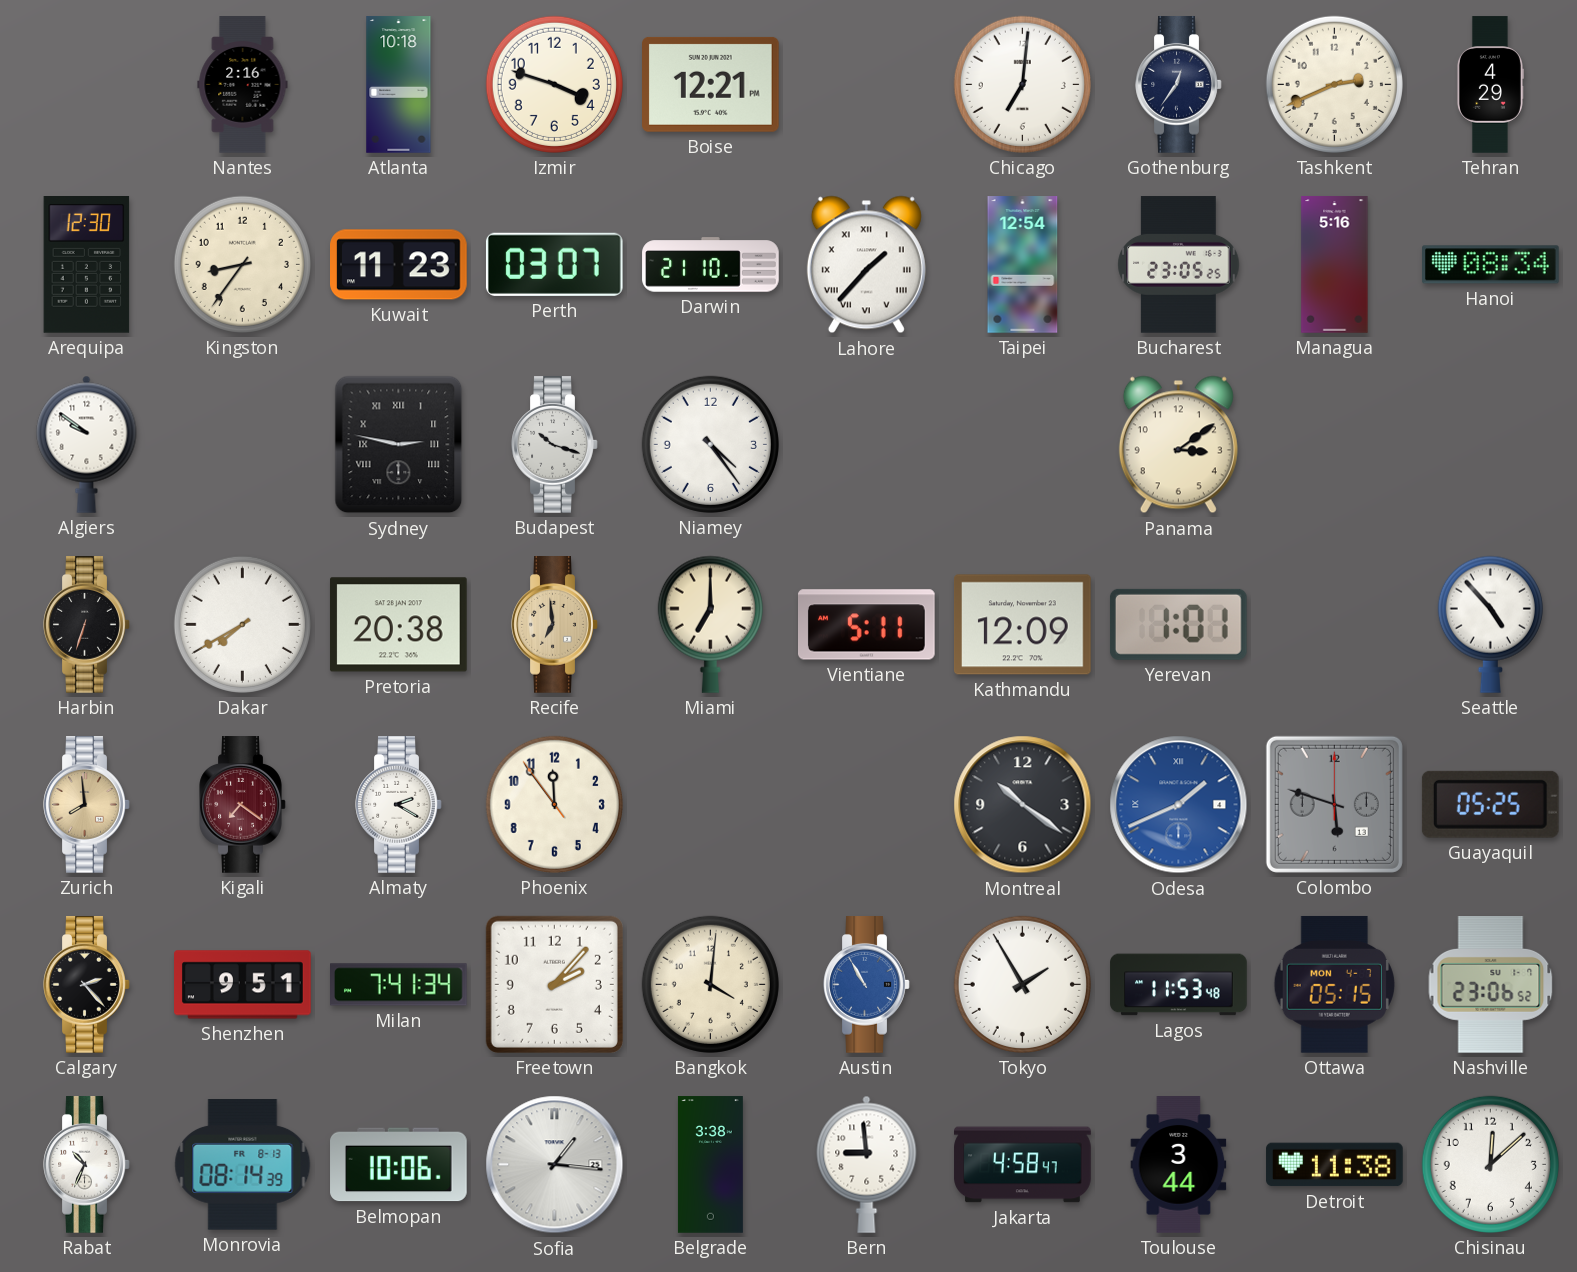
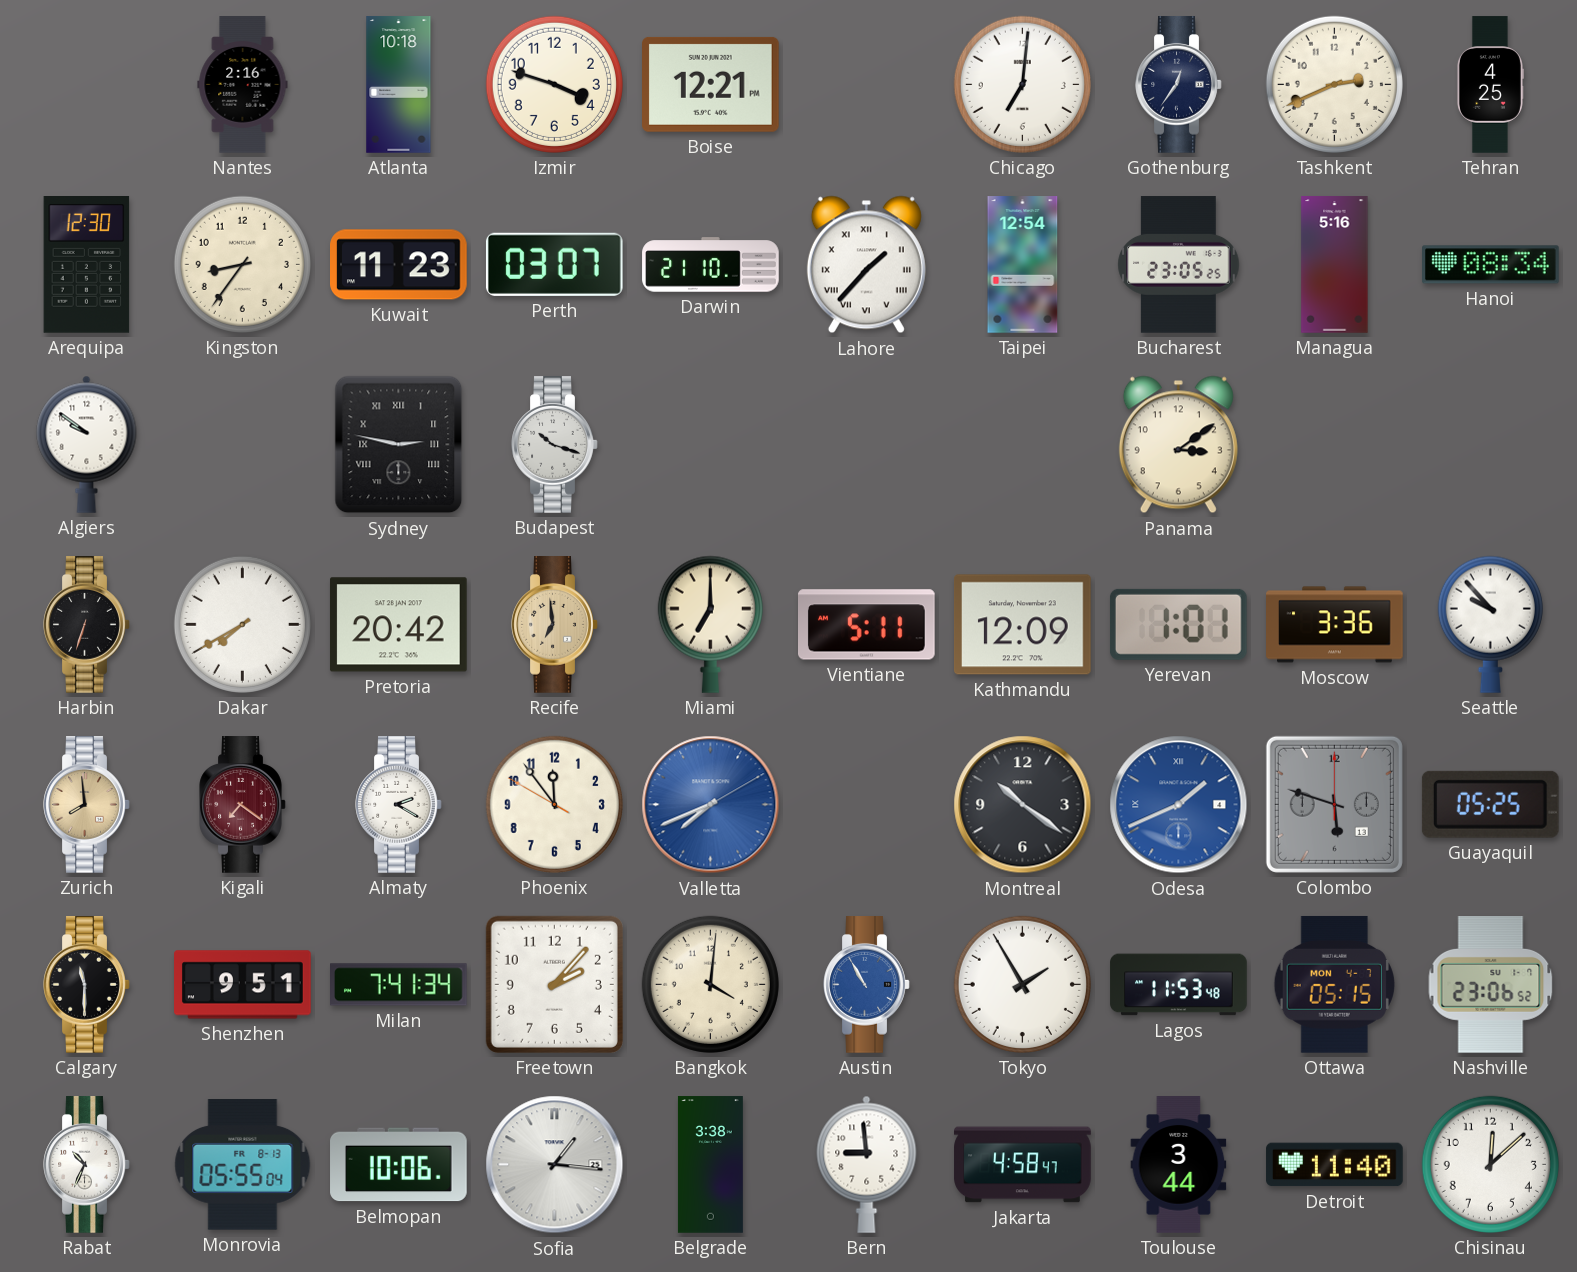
Tehran: 4:29 -> 4:25 (1490, 85)
Niamey: 4:24 -> none (710, 444)
Pretoria: 20:38 -> 20:42 (399, 625)
Moscow: none -> 3:36 (1335, 625)
Seattle: 4:53 -> 9:53 (1490, 624)
Phoenix: 11:53:54 -> 11:53:50 (554, 804)
Valletta: none -> 7:41 (711, 805)
Calgary: 2:23 -> 11:30 (87, 985)
Monrovia: 08:14 -> 05:55 (243, 1165)
Detroit: 11:38 -> 11:40 (1335, 1165)
